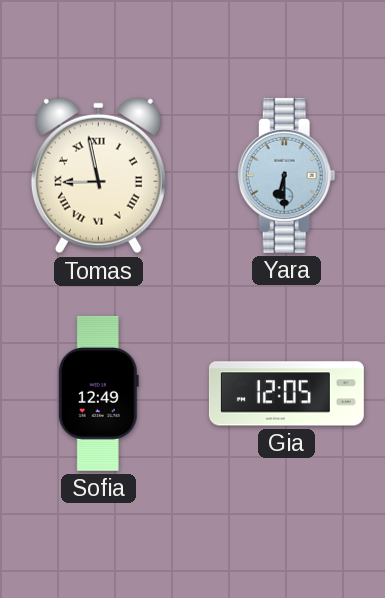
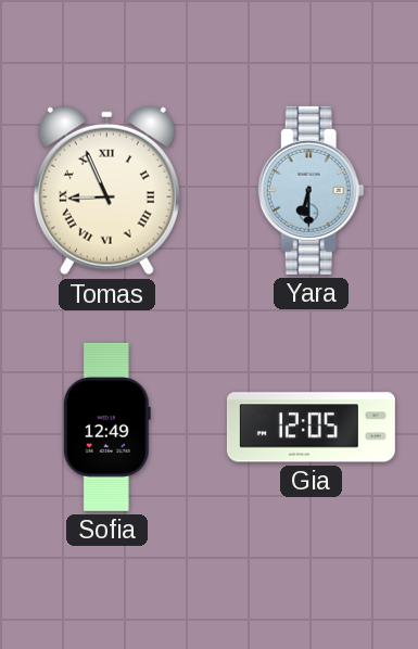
Tomas: 8:58 -> 8:56 (106, 191)
